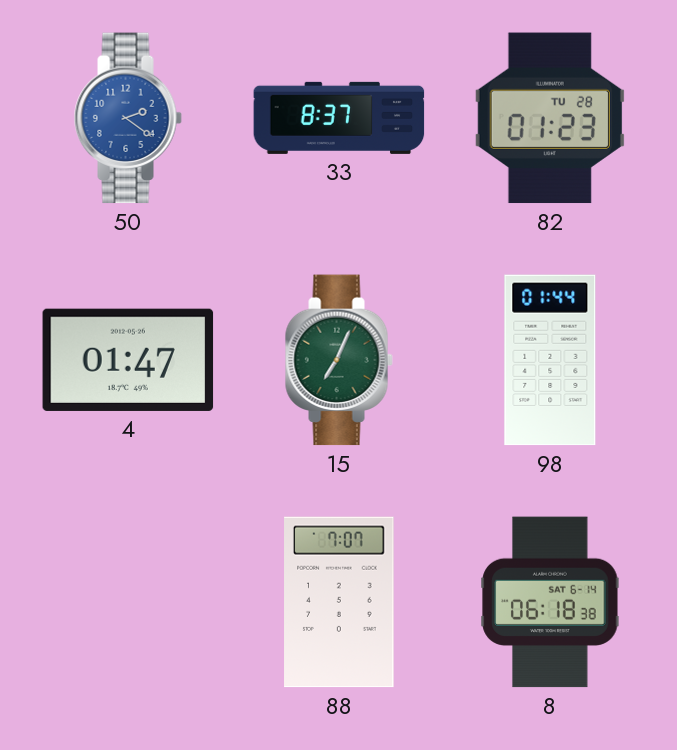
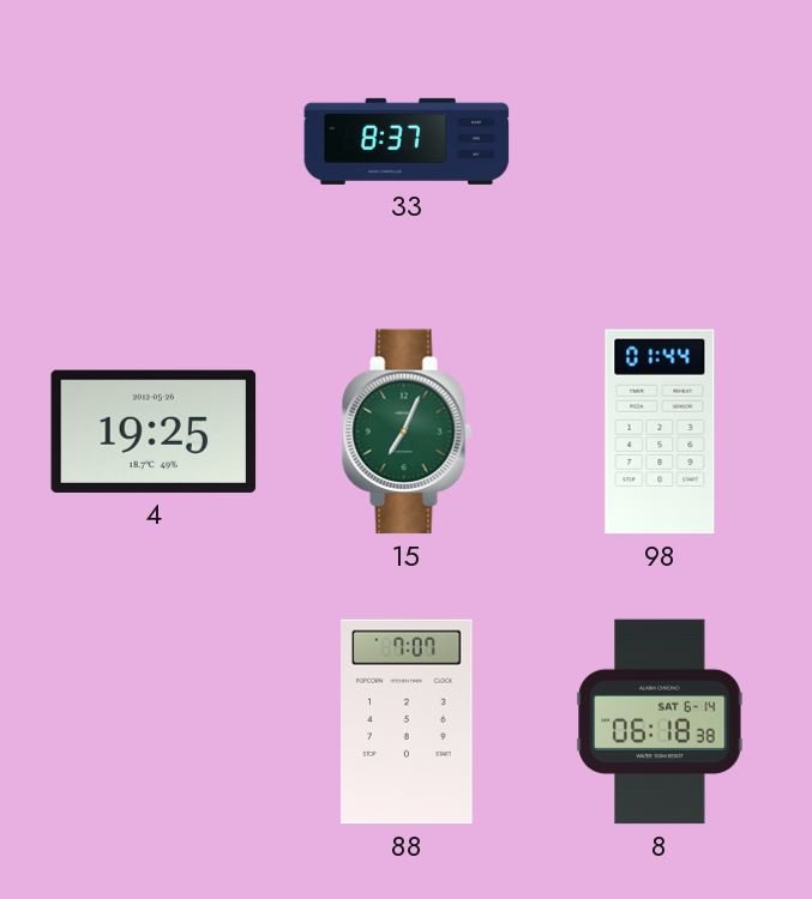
50: 2:21 -> none (128, 118)
82: 01:23 -> none (550, 118)
4: 01:47 -> 19:25 (154, 432)
